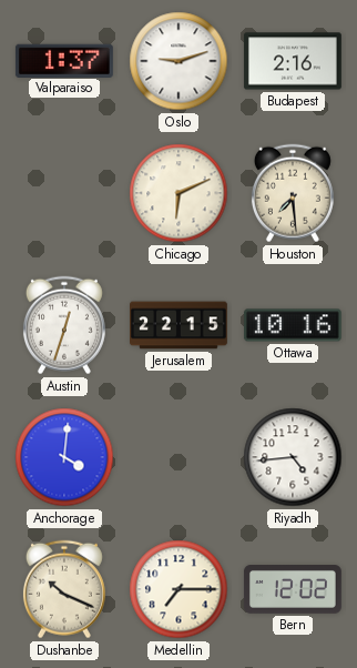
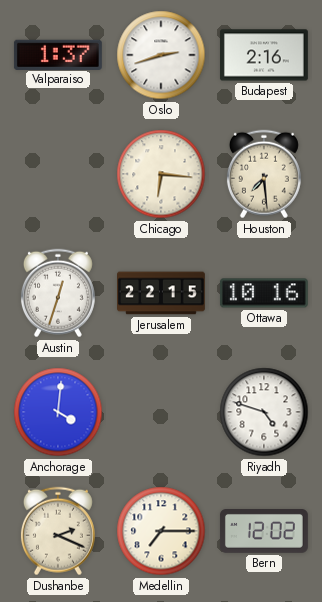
Oslo: 9:12 -> 2:42 (161, 55)
Chicago: 6:11 -> 6:16 (161, 174)
Riyadh: 4:44 -> 4:48 (264, 412)
Dushanbe: 10:19 -> 2:19 (58, 531)
